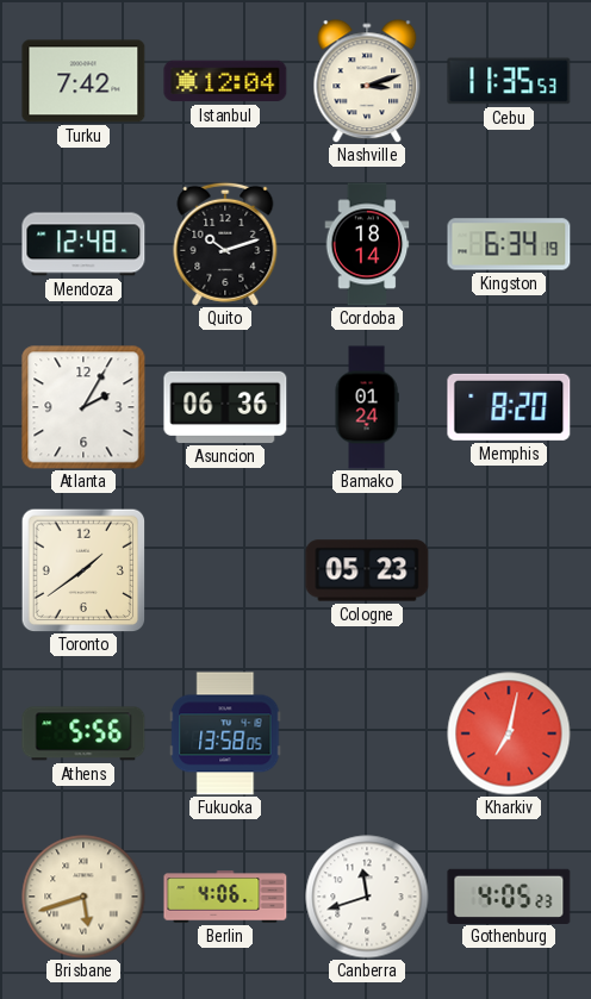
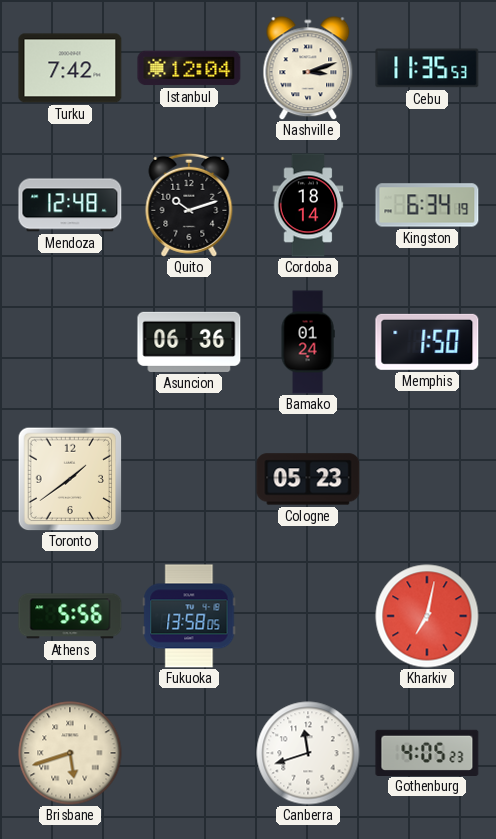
Atlanta: 2:05 -> none (83, 407)
Memphis: 8:20 -> 1:50 (427, 342)
Berlin: 4:06 -> none (225, 897)
